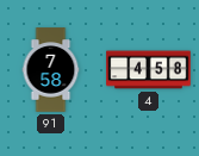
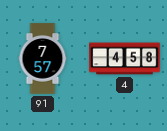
91: 7:58 -> 7:57 (43, 59)
